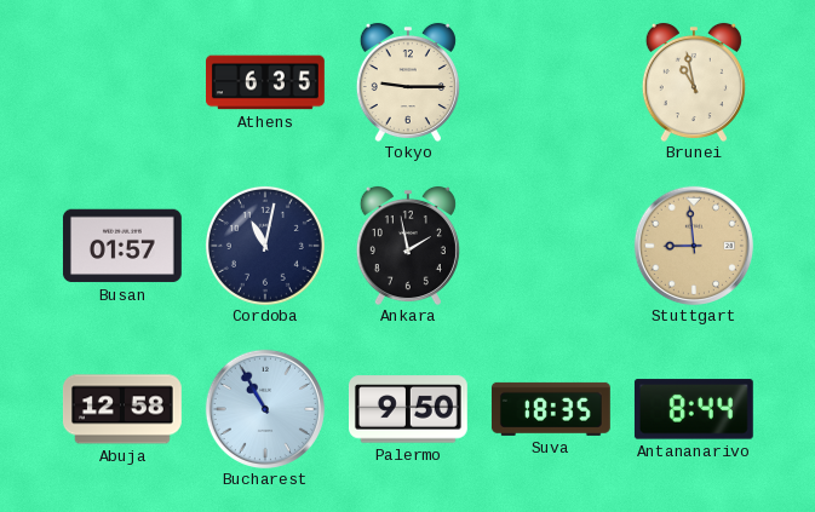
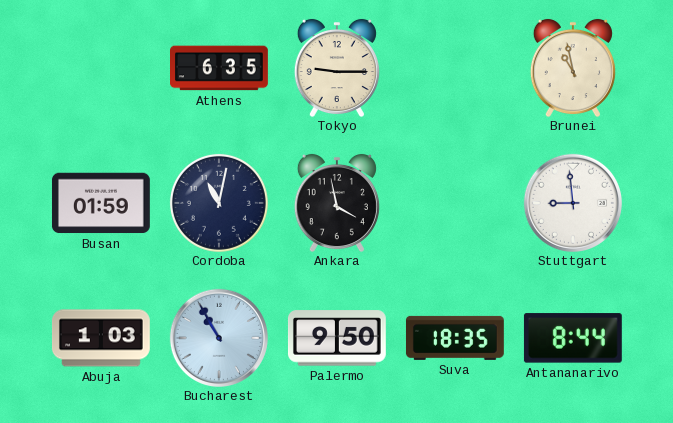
Busan: 01:57 -> 01:59 (101, 203)
Ankara: 1:58 -> 3:58 (337, 203)
Stuttgart dial: champagne -> white (573, 203)
Abuja: 12:58 -> 1:03 (101, 338)
